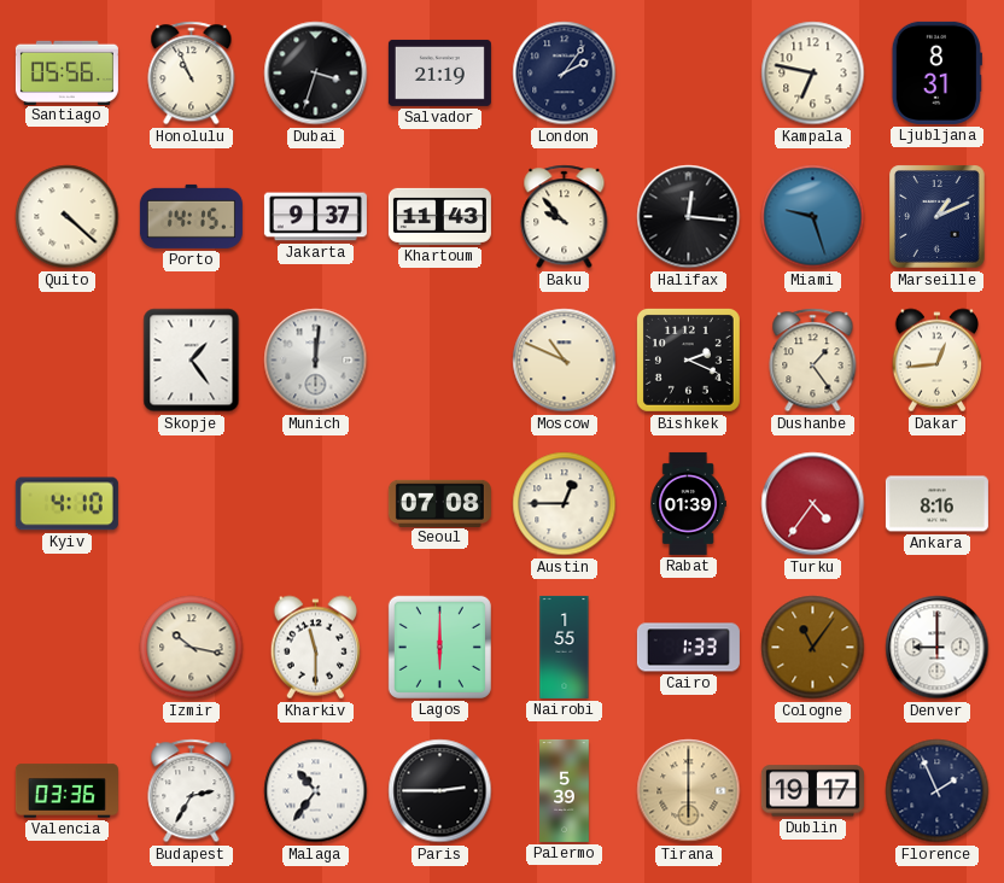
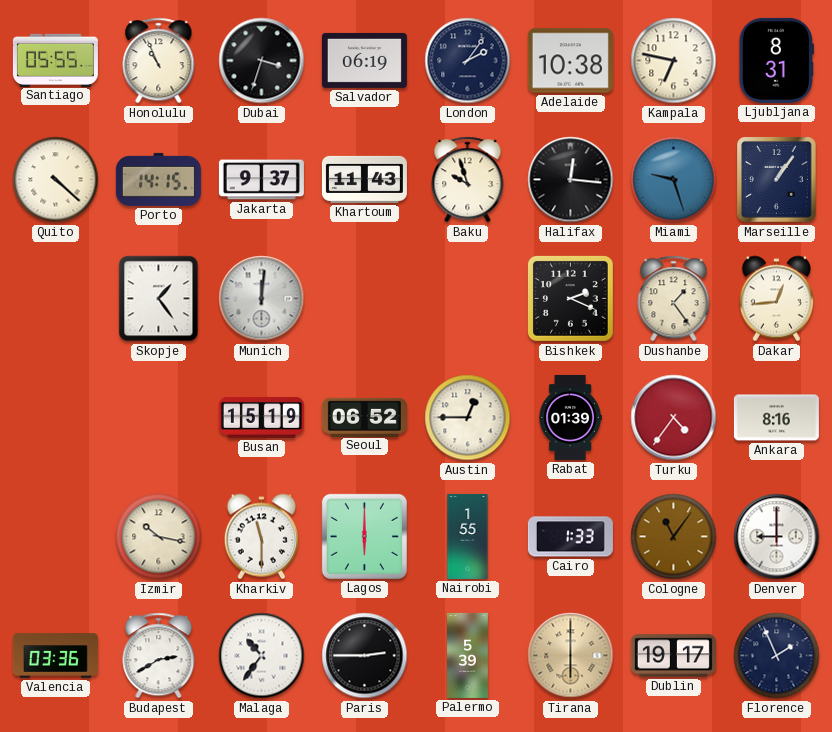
Santiago: 05:56 -> 05:55 (55, 60)
Salvador: 21:19 -> 06:19 (364, 60)
Adelaide: none -> 10:38 (570, 61)
Baku: 9:53 -> 9:57 (468, 180)
Marseille: 1:11 -> 1:06 (777, 180)
Moscow: 10:49 -> none (565, 361)
Kyiv: 4:10 -> none (66, 504)
Busan: none -> 15:19 (261, 417)
Seoul: 07:08 -> 06:52 (364, 417)
Budapest: 2:35 -> 2:40 (159, 656)
